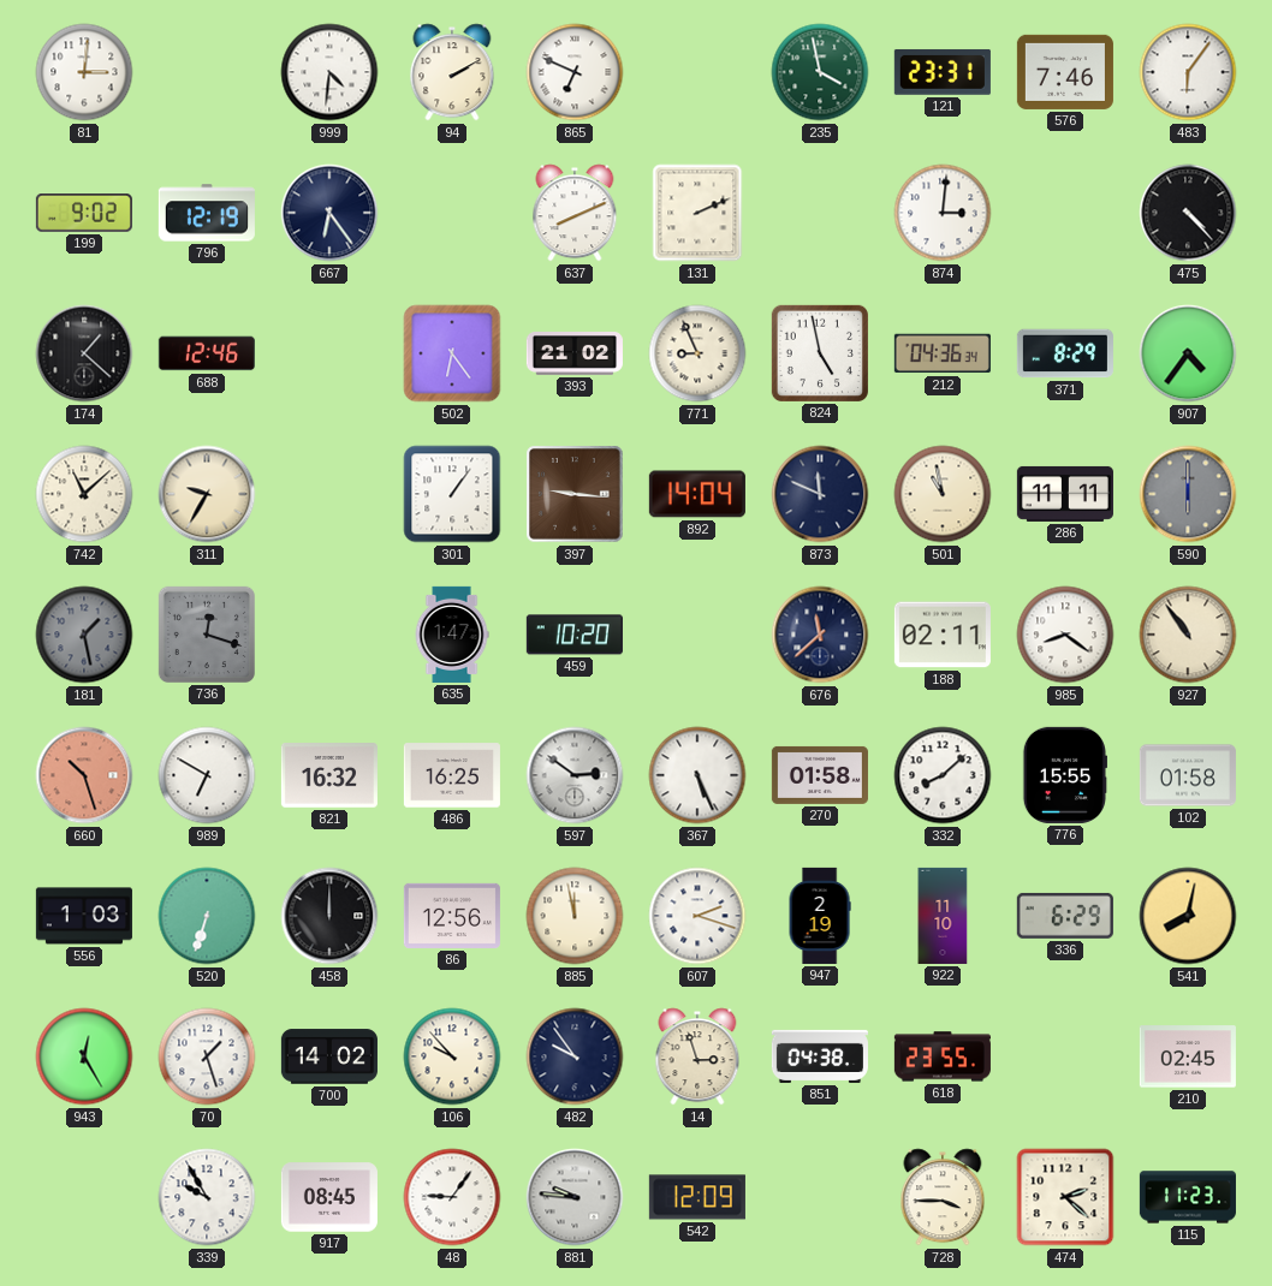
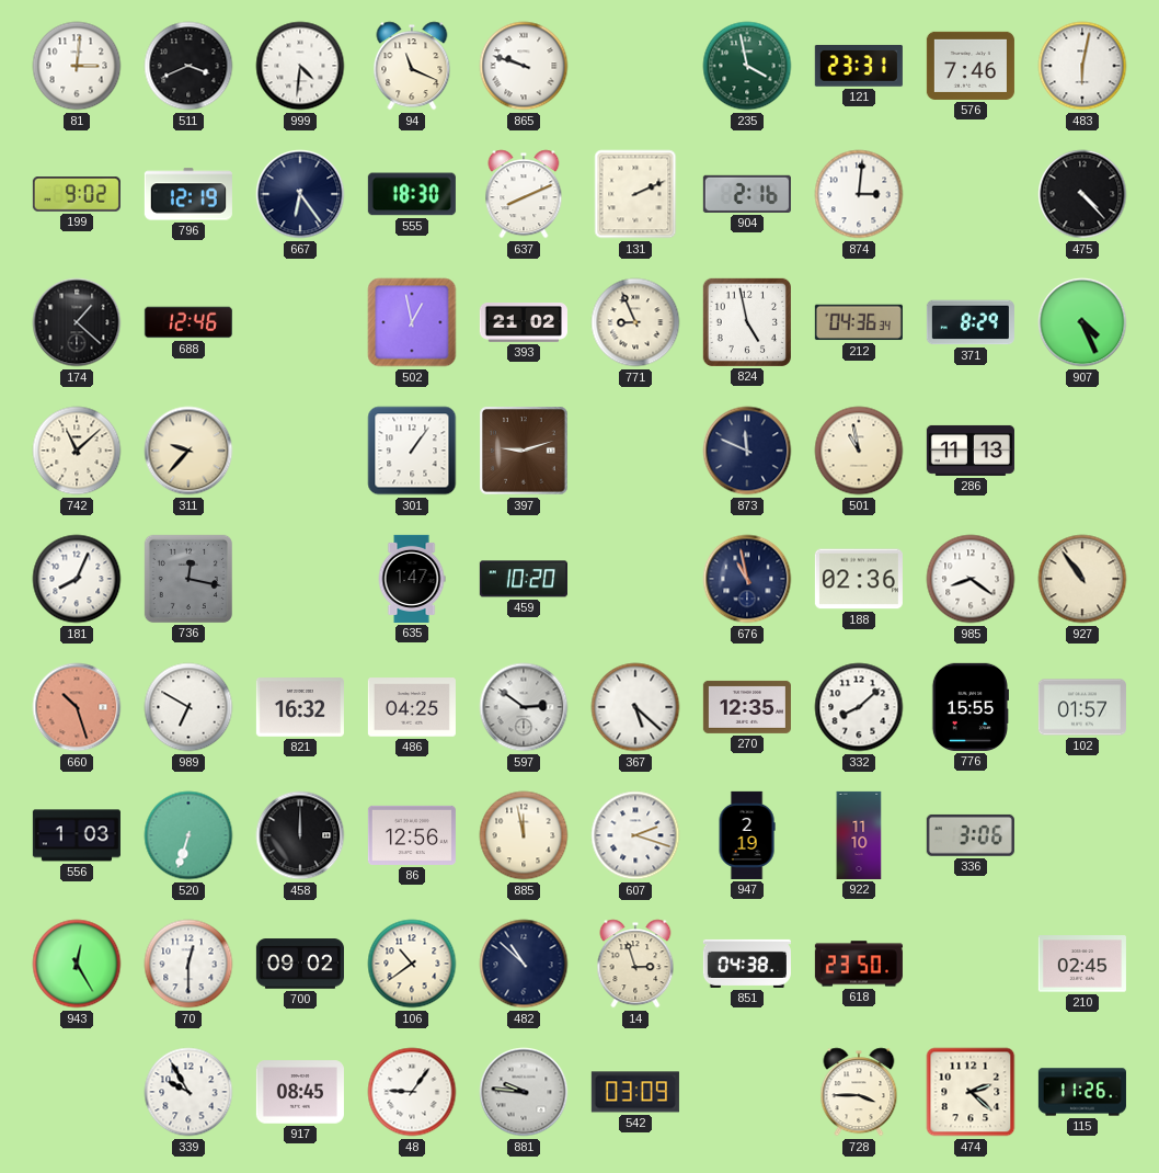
511: none -> 3:41 (188, 66)
94: 2:10 -> 11:19 (412, 66)
865: 6:49 -> 9:48 (524, 66)
483: 6:06 -> 6:02 (1082, 66)
555: none -> 18:30 (412, 194)
904: none -> 2:16 (747, 194)
502: 6:24 -> 12:58 (412, 322)
907: 4:36 -> 4:26 (1082, 322)
311: 9:35 -> 9:37 (188, 451)
397: 9:16 -> 9:12 (524, 451)
892: 14:04 -> none (697, 494)
286: 11:11 -> 11:13 (971, 451)
590: 6:00 -> none (1188, 494)
181: 1:28 -> 8:04 (77, 579)
181 dial: grey -> white (77, 579)
736: 12:18 -> 12:17 (188, 579)
676: 11:38 -> 10:58 (747, 579)
188: 02:11 -> 02:36 (859, 579)
486: 16:25 -> 04:25 (412, 707)
367: 5:26 -> 5:22 (635, 707)
270: 01:58 -> 12:35 (747, 707)
102: 01:58 -> 01:57 (1082, 707)
336: 6:29 -> 3:06 (971, 835)
541: 8:02 -> none (1188, 916)
70: 1:27 -> 12:30 (188, 964)
700: 14:02 -> 09:02 (300, 964)
106: 9:53 -> 10:39 (412, 964)
482: 9:54 -> 10:52 (524, 964)
618: 23:55 -> 23:50 (859, 964)
542: 12:09 -> 03:09 (635, 1092)
115: 11:23 -> 11:26 (1082, 1092)
